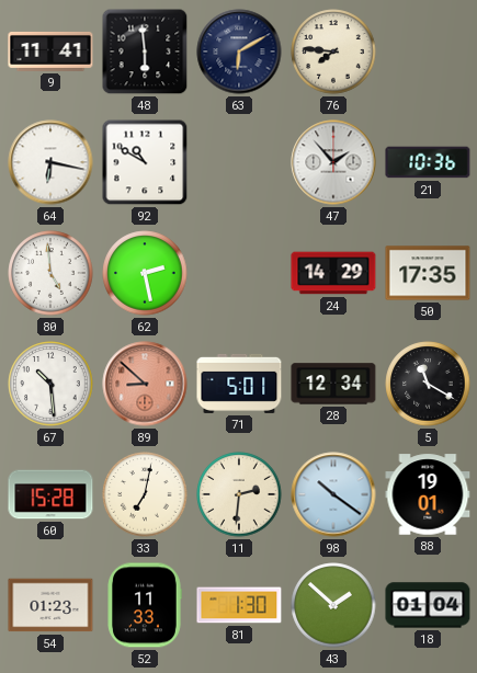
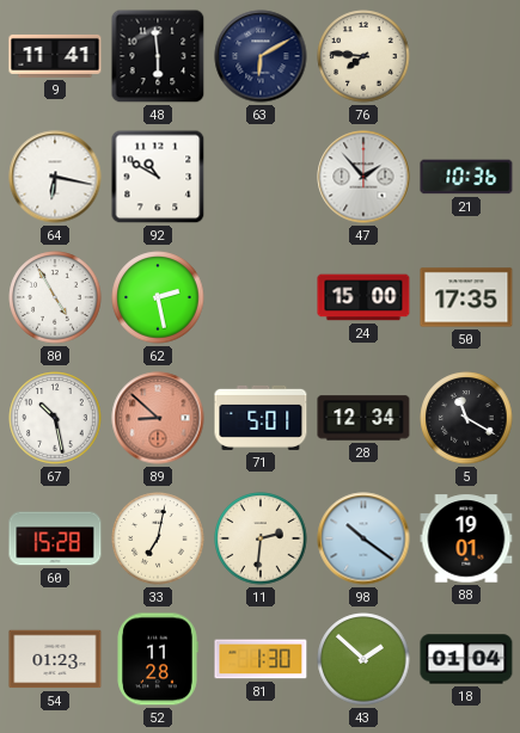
80: 4:59 -> 4:55 (55, 297)
24: 14:29 -> 15:00 (363, 297)
67: 10:29 -> 10:28 (55, 418)
52: 11:33 -> 11:28 (158, 659)
